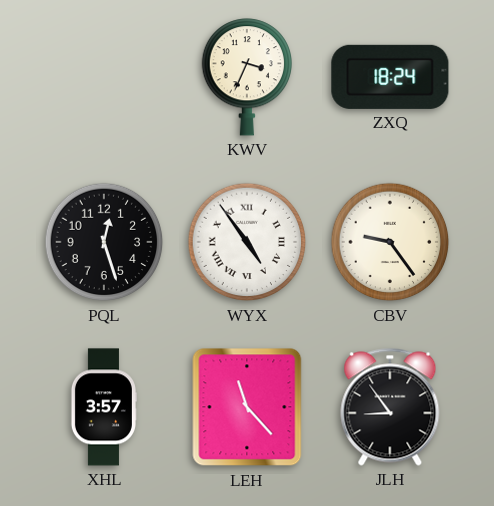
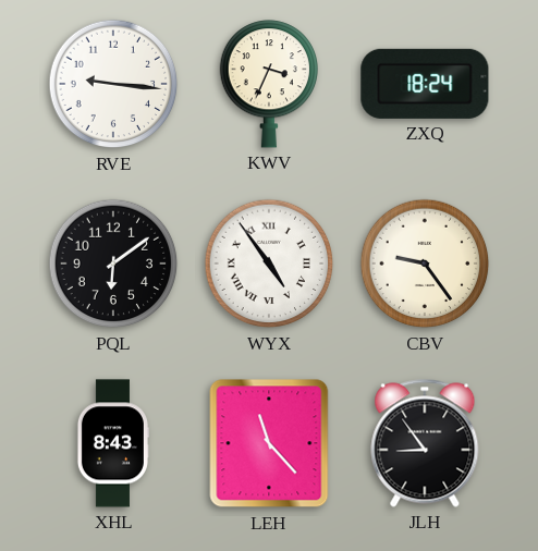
RVE: none -> 9:16 (113, 84)
PQL: 12:27 -> 6:09 (113, 264)
XHL: 3:57 -> 8:43 (112, 443)
